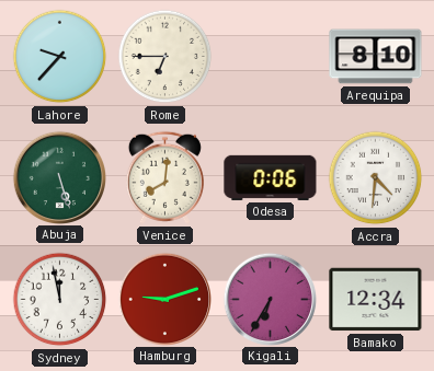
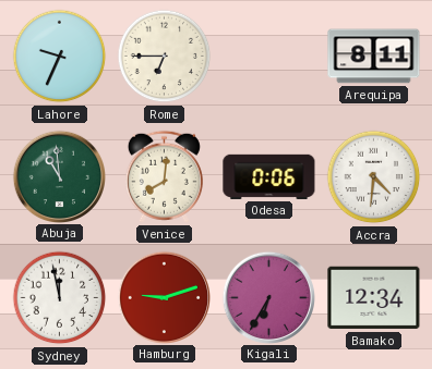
Lahore: 9:37 -> 9:34 (60, 57)
Arequipa: 8:10 -> 8:11 (374, 57)
Abuja: 5:27 -> 10:59 (59, 176)
